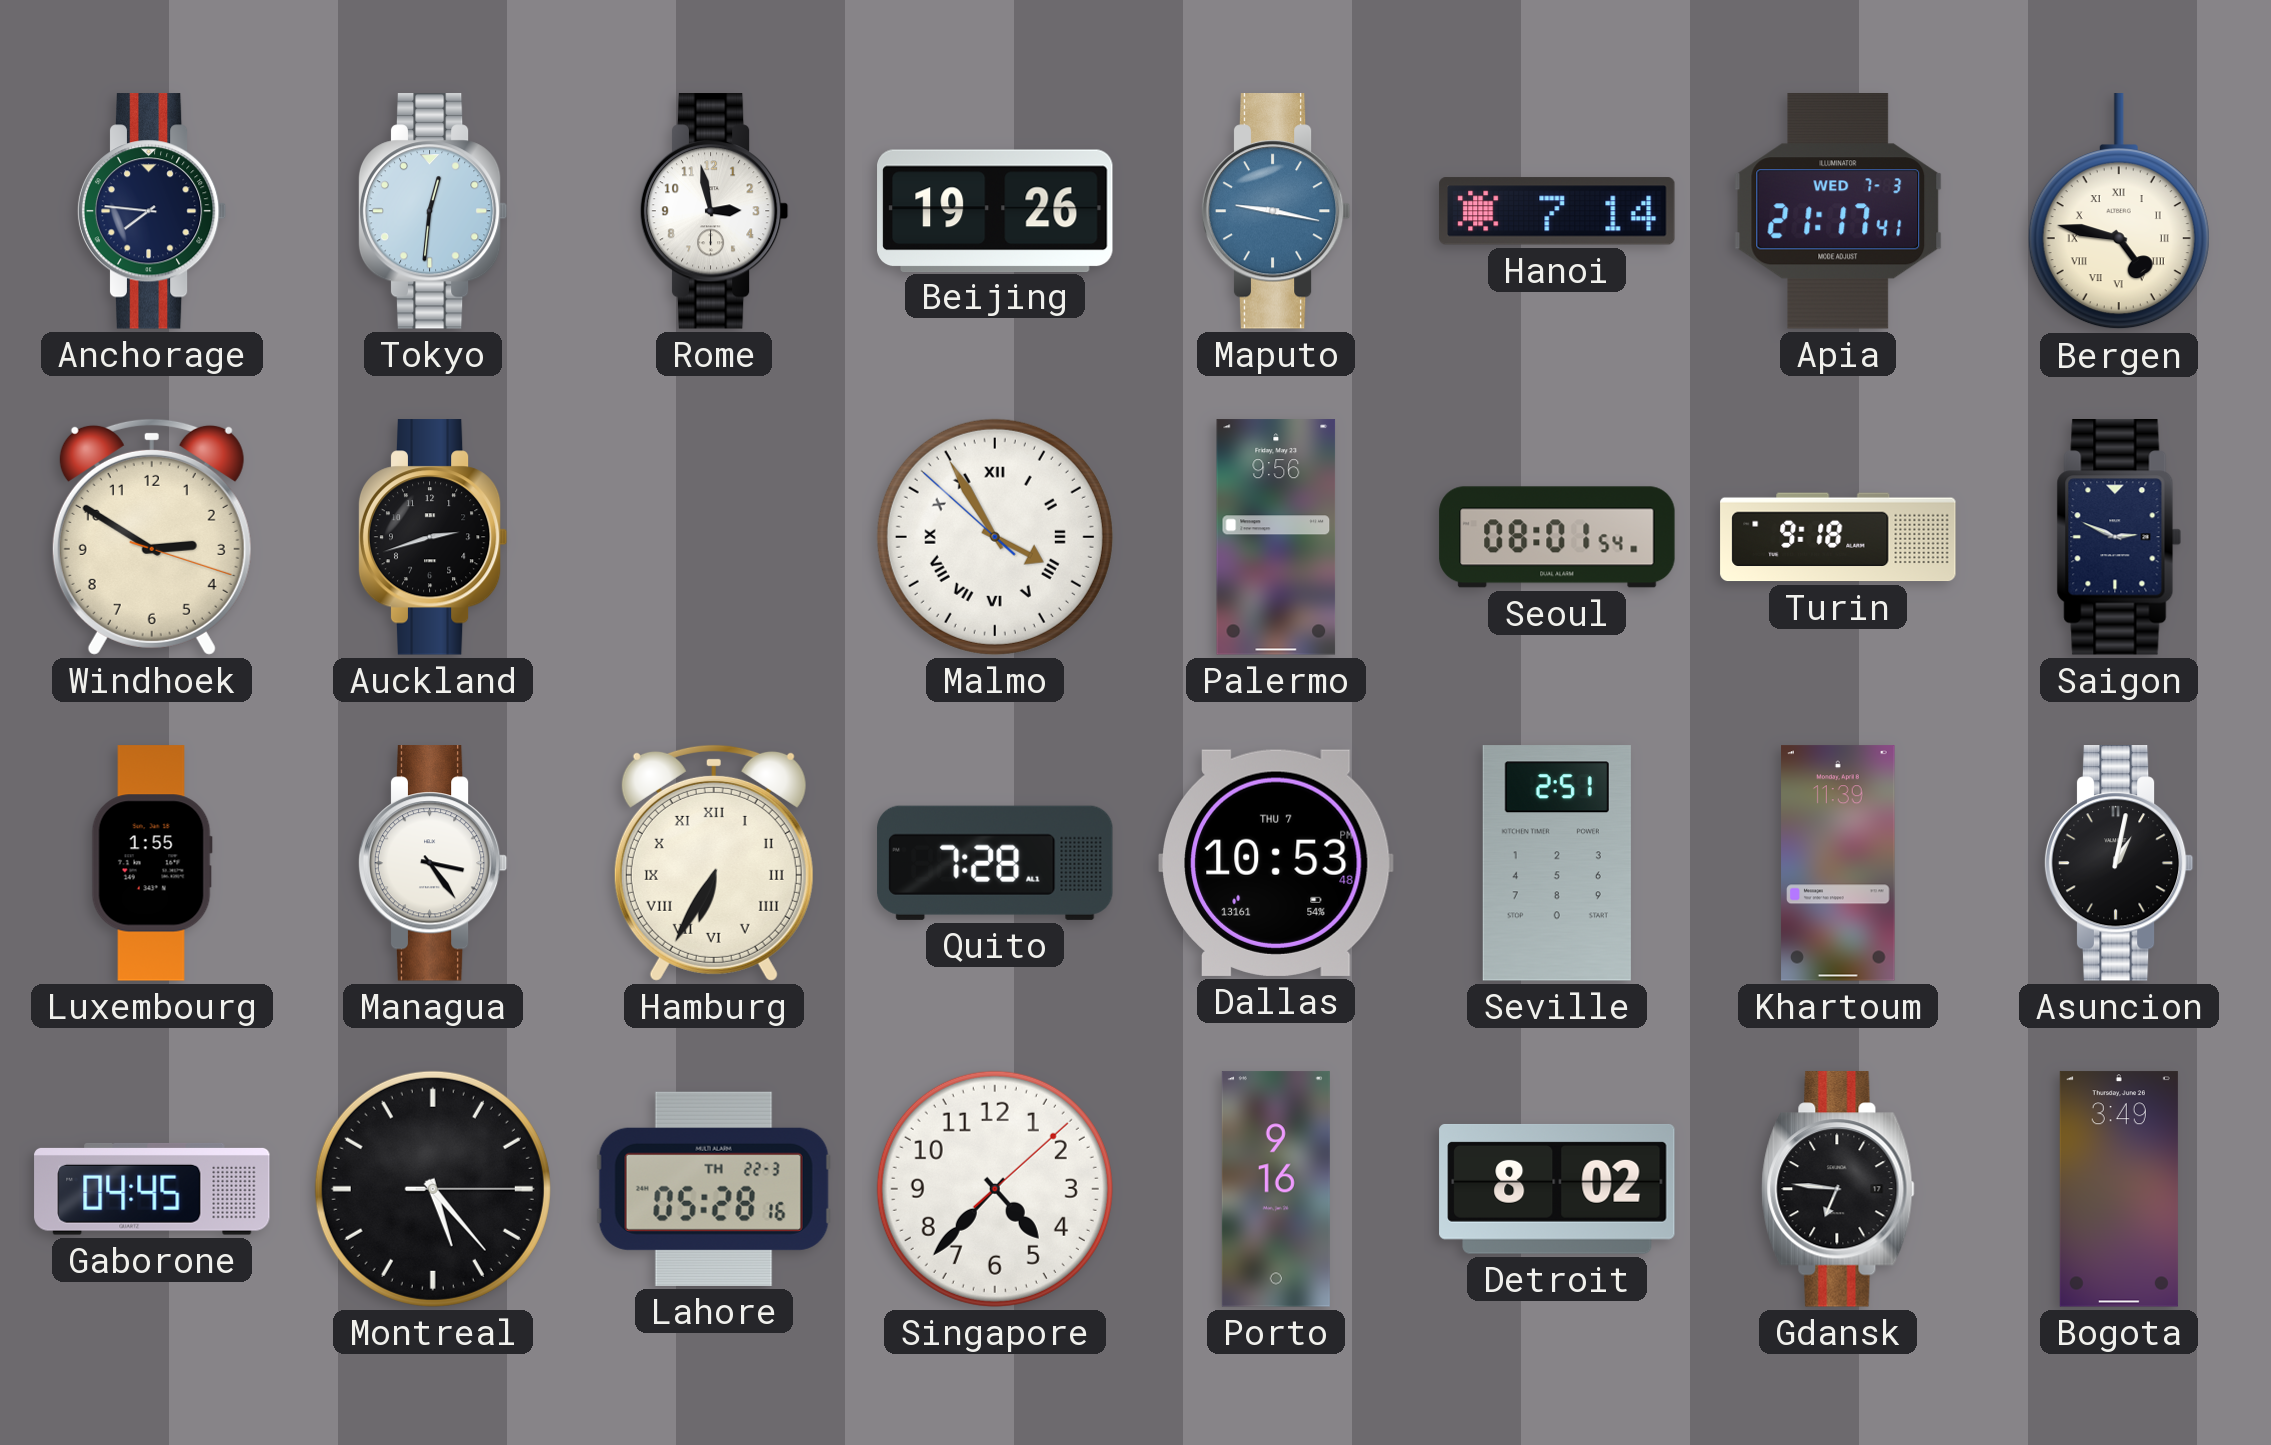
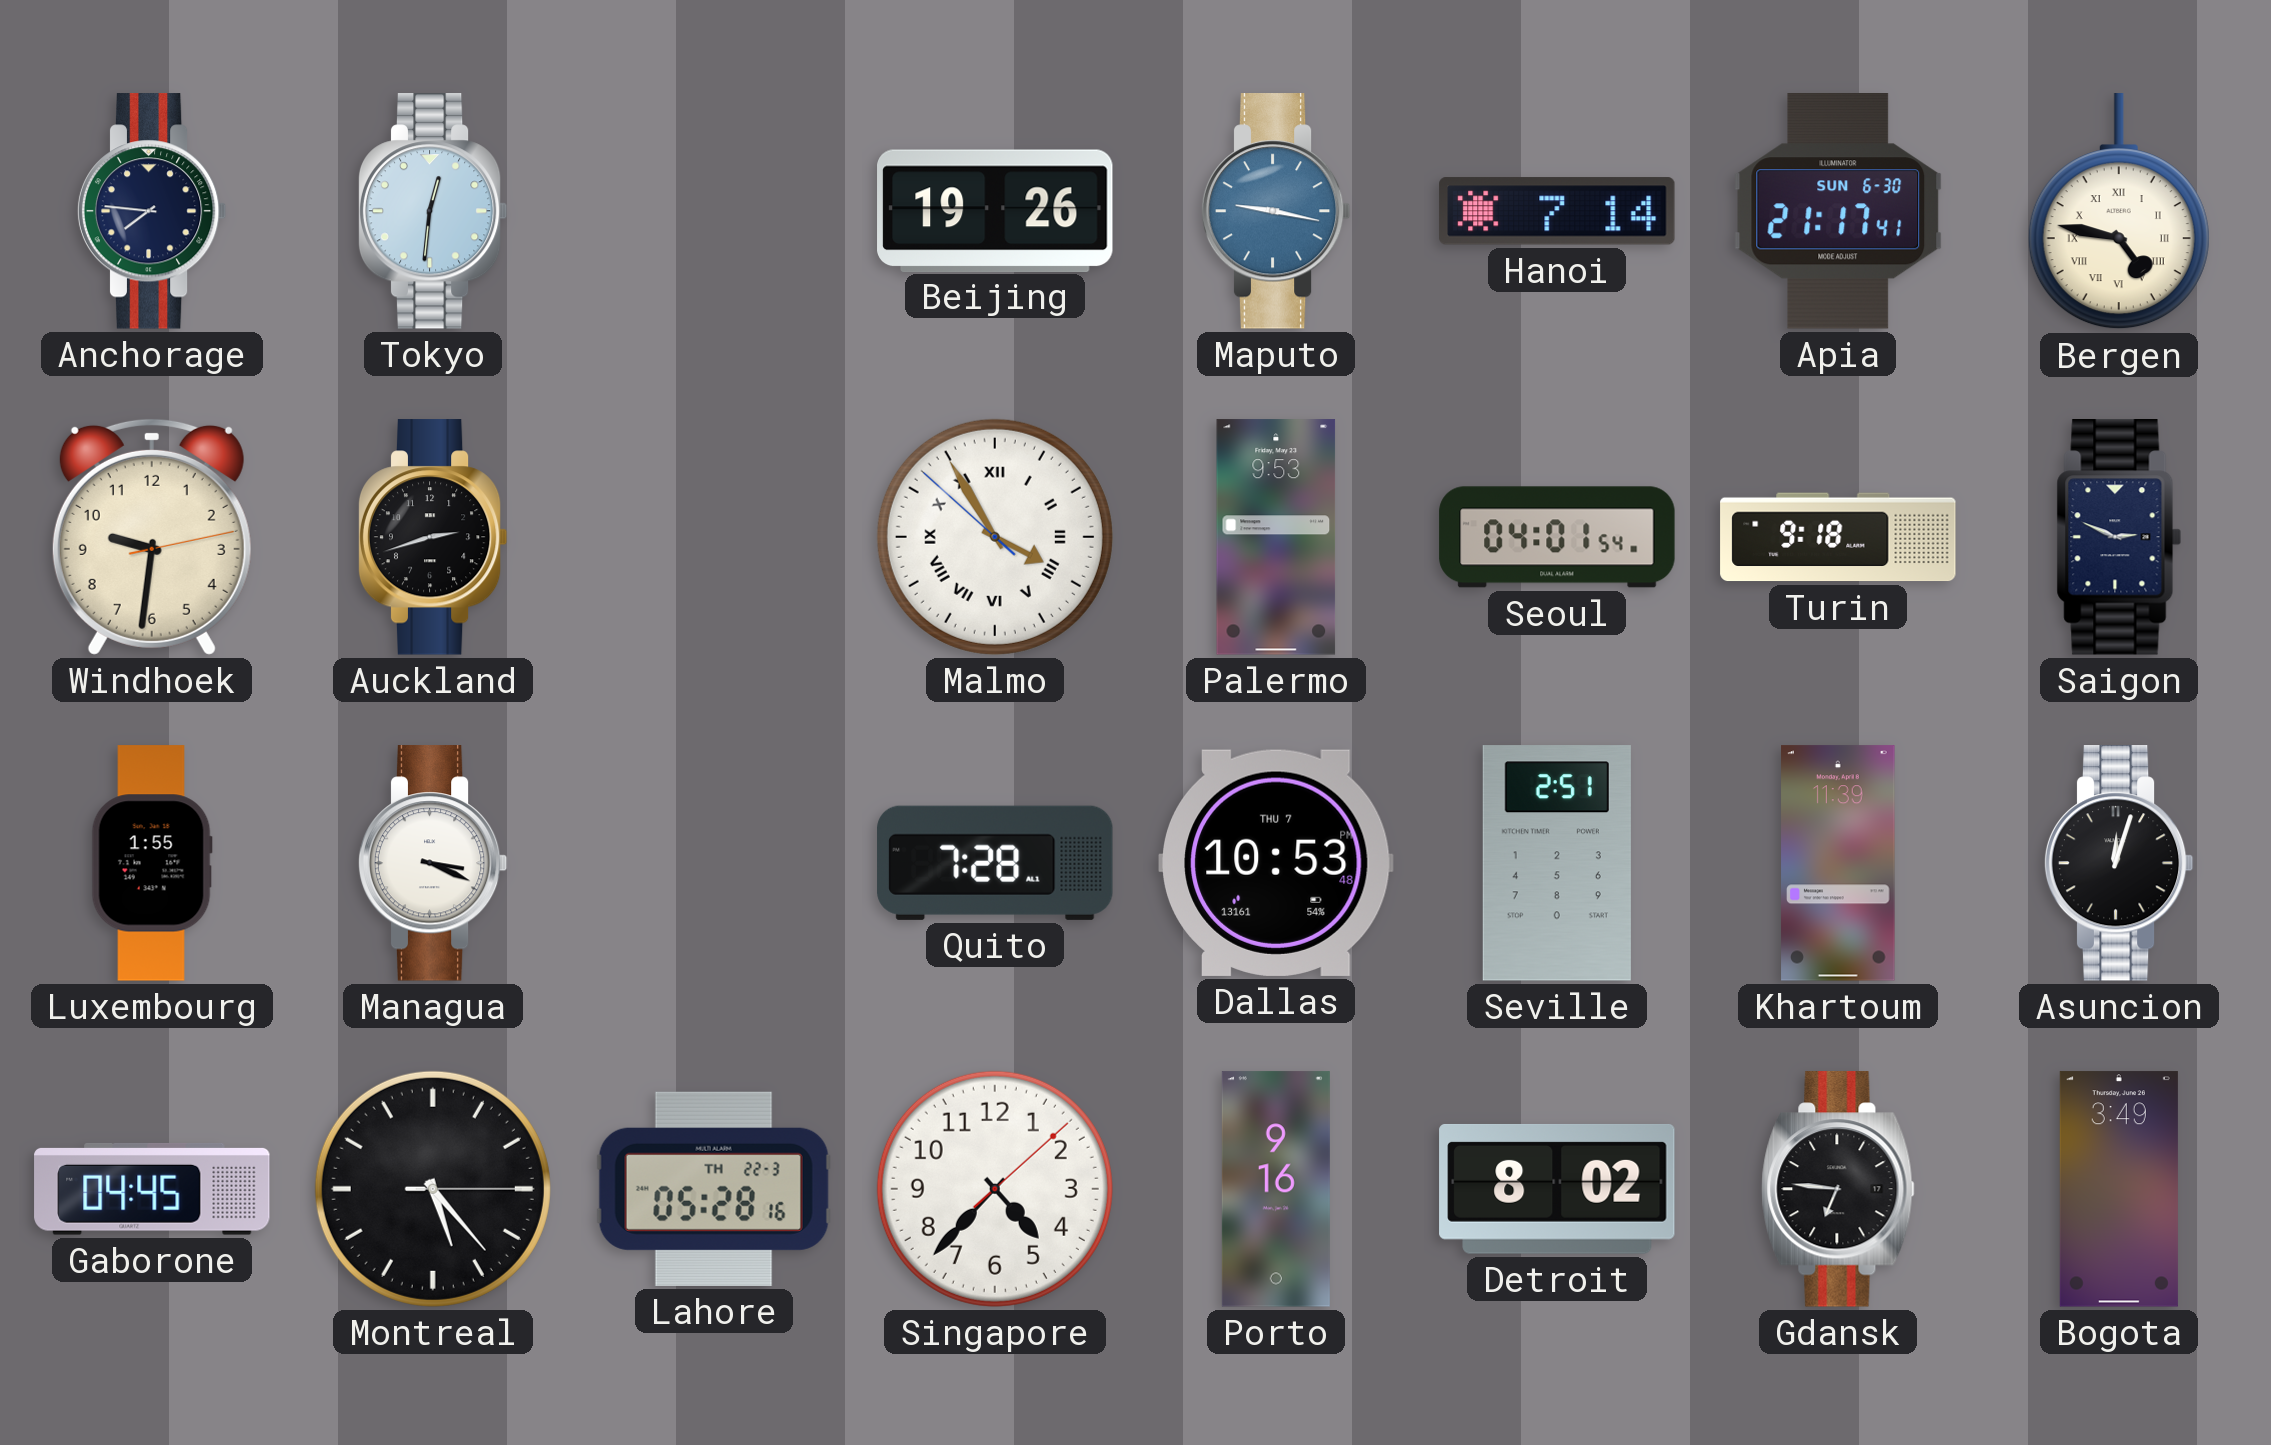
Rome: 2:58 -> none (714, 211)
Apia date: WED 7-3 -> SUN 6-30 (1838, 212)
Windhoek: 2:50 -> 9:31 (152, 537)
Palermo: 9:56 -> 9:53 (1276, 537)
Seoul: 08:01 -> 04:01 (1557, 537)
Managua: 3:24 -> 3:19 (433, 863)
Hamburg: 6:35 -> none (714, 863)
Asuncion: 1:02 -> 12:03 (2119, 863)
